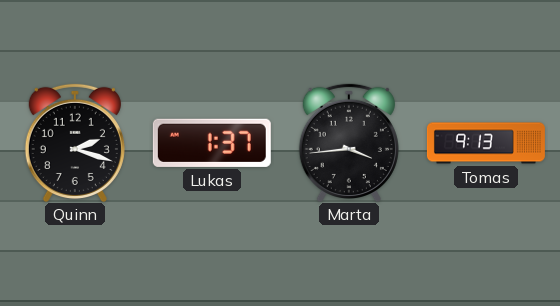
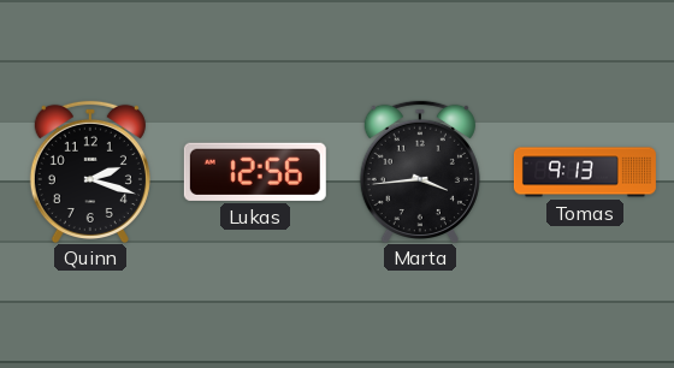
Lukas: 1:37 -> 12:56 (255, 172)
